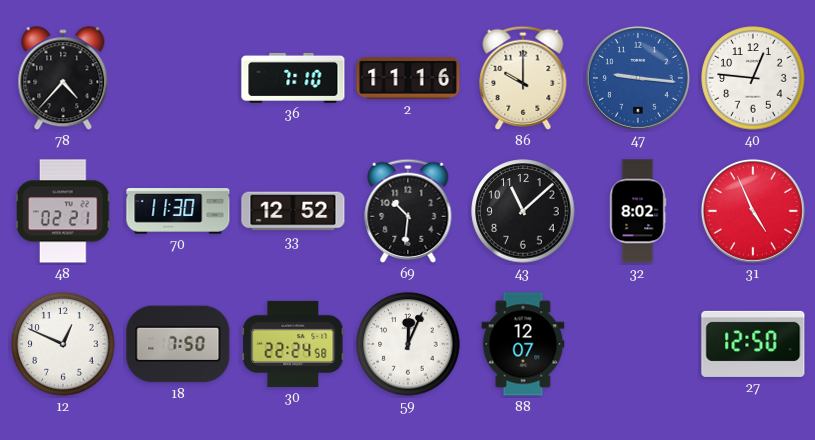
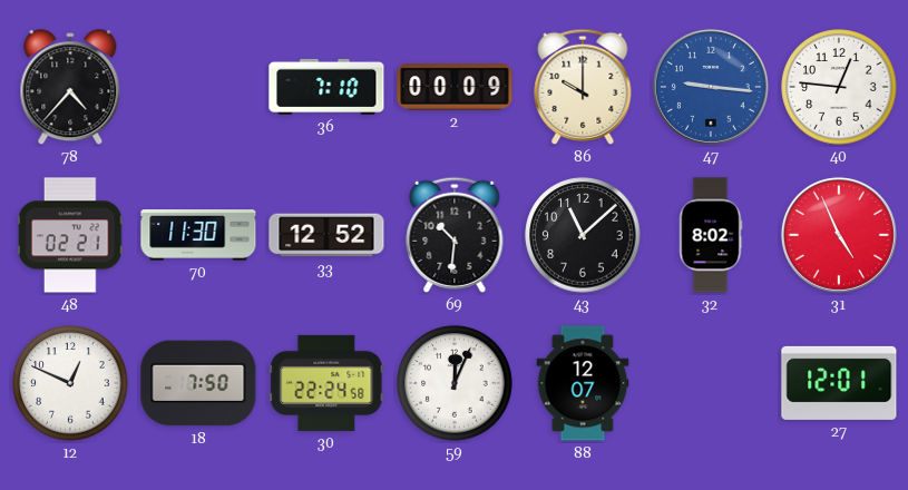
2: 11:16 -> 00:09 (455, 87)
27: 12:50 -> 12:01 (839, 383)
